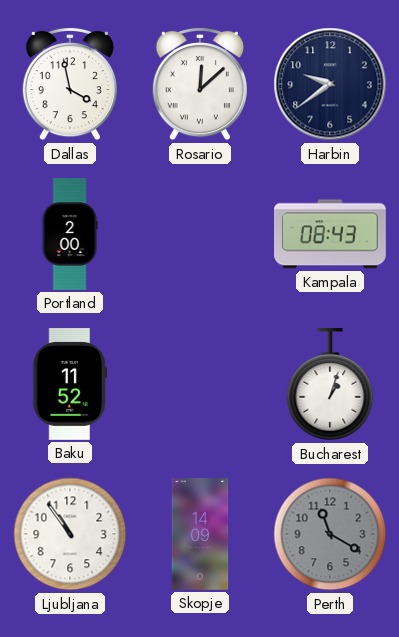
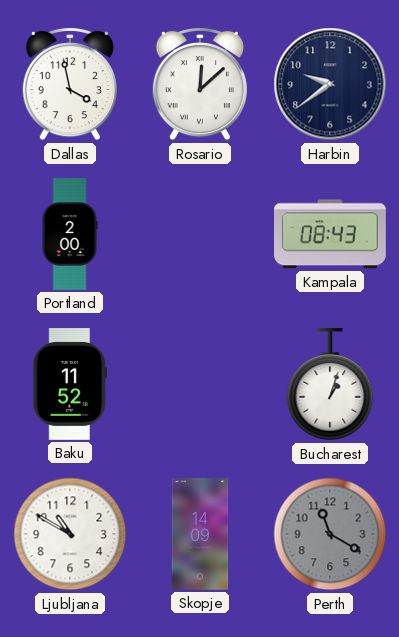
Ljubljana: 10:54 -> 10:50 (70, 534)
